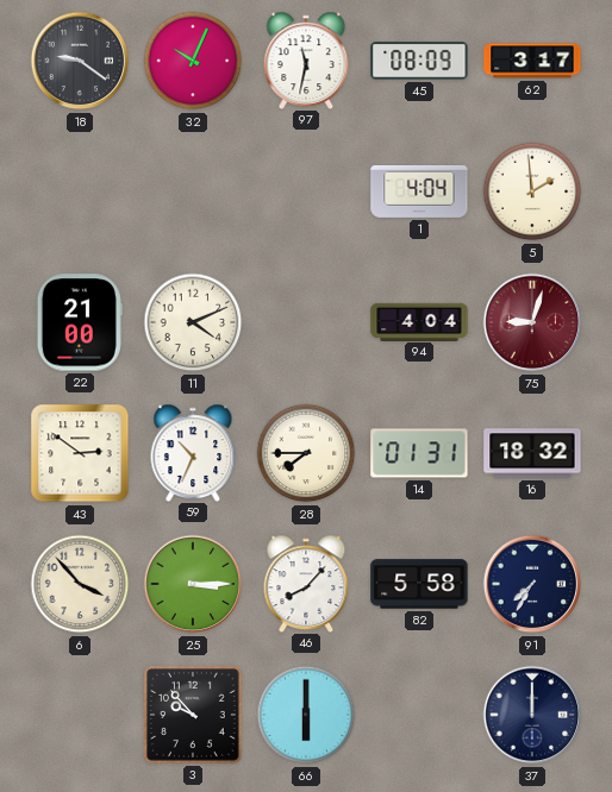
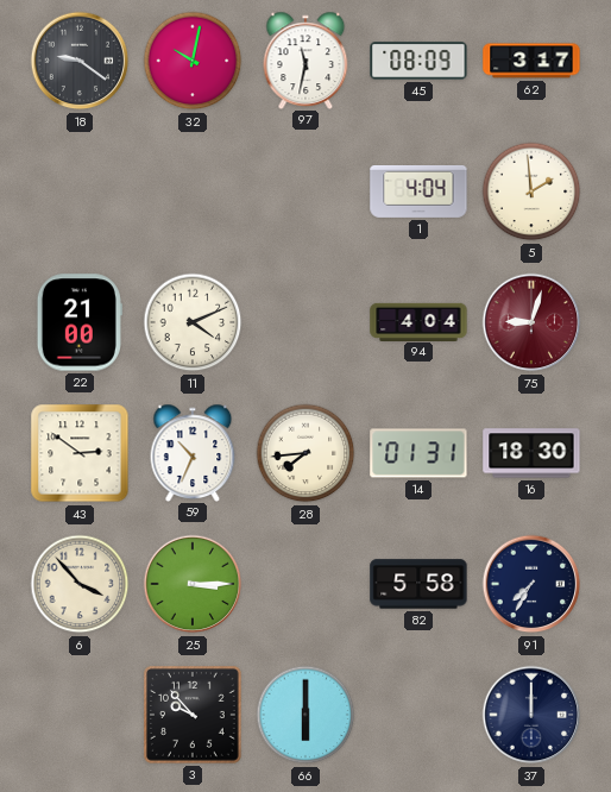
32: 10:04 -> 10:02 (193, 61)
28: 7:45 -> 7:44 (305, 453)
16: 18:32 -> 18:30 (531, 453)
46: 8:07 -> none (306, 583)
